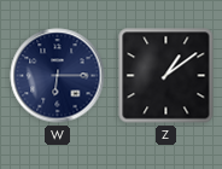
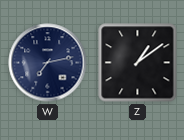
W: 6:15 -> 7:13 (48, 63)
